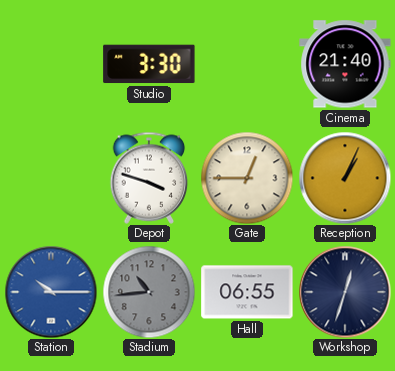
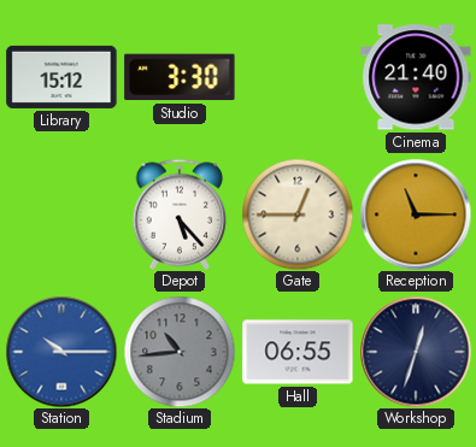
Library: none -> 15:12 (61, 77)
Depot: 3:48 -> 5:23 (180, 214)
Reception: 1:04 -> 11:15 (416, 214)
